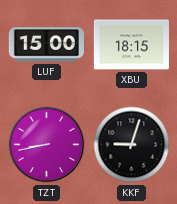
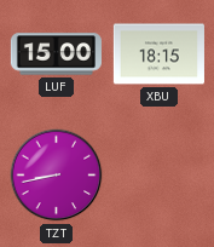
KKF: 9:03 -> none (132, 145)
